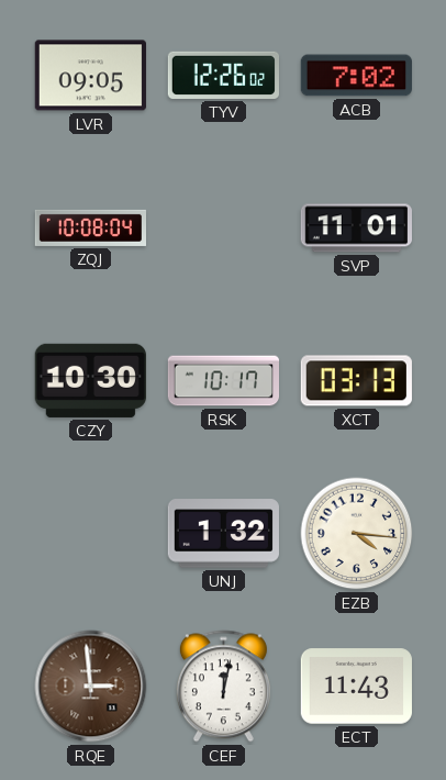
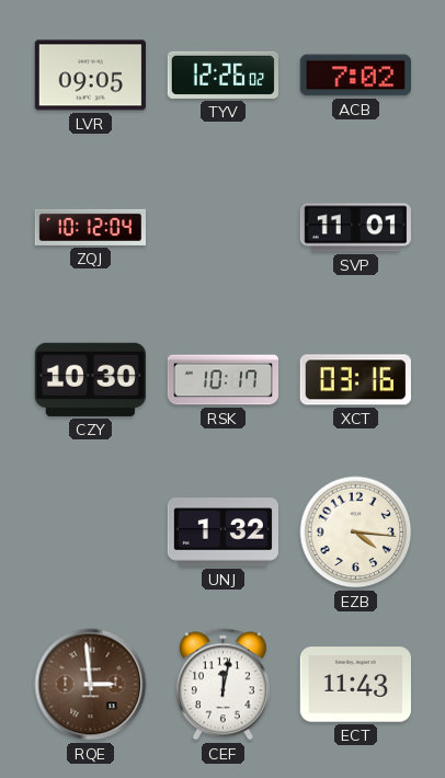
ZQJ: 10:08 -> 10:12 (90, 227)
XCT: 03:13 -> 03:16 (355, 380)
